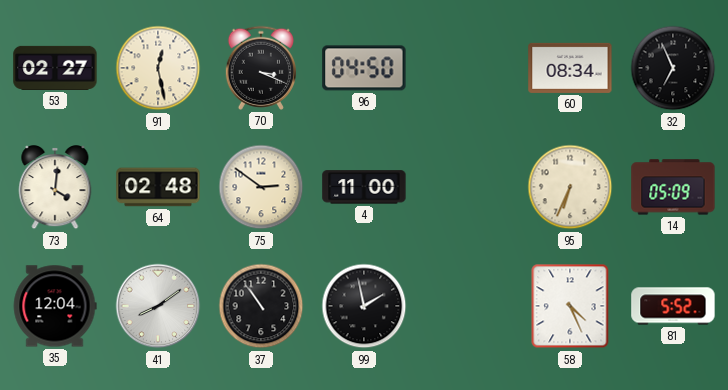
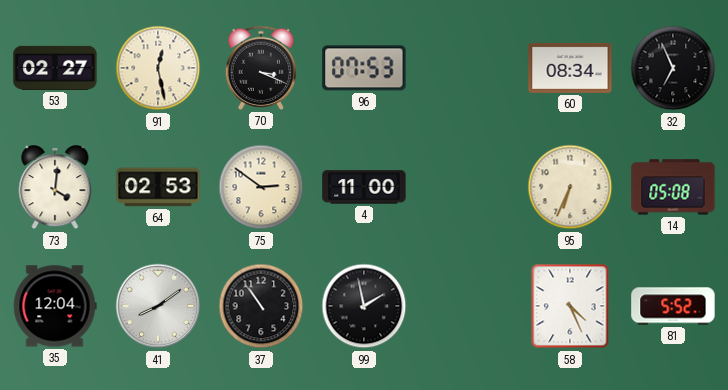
96: 04:50 -> 07:53 (364, 68)
64: 02:48 -> 02:53 (158, 187)
14: 05:09 -> 05:08 (673, 187)
